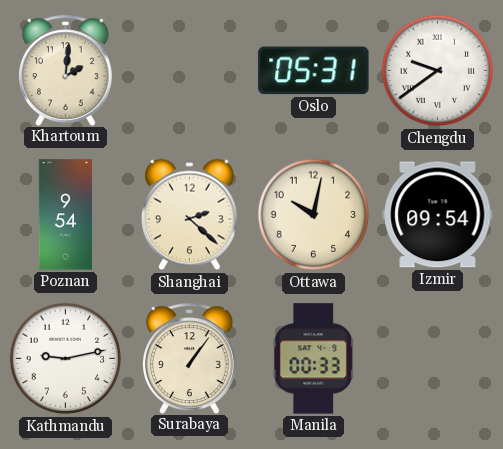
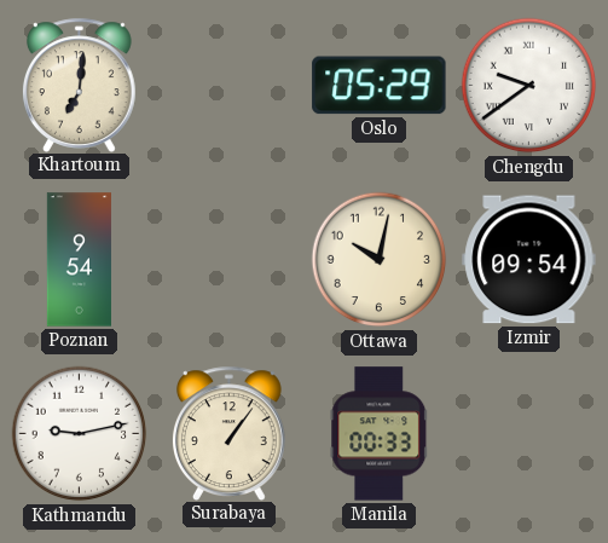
Khartoum: 2:01 -> 7:01 (79, 85)
Oslo: 05:31 -> 05:29 (380, 86)
Shanghai: 2:22 -> none (189, 215)
